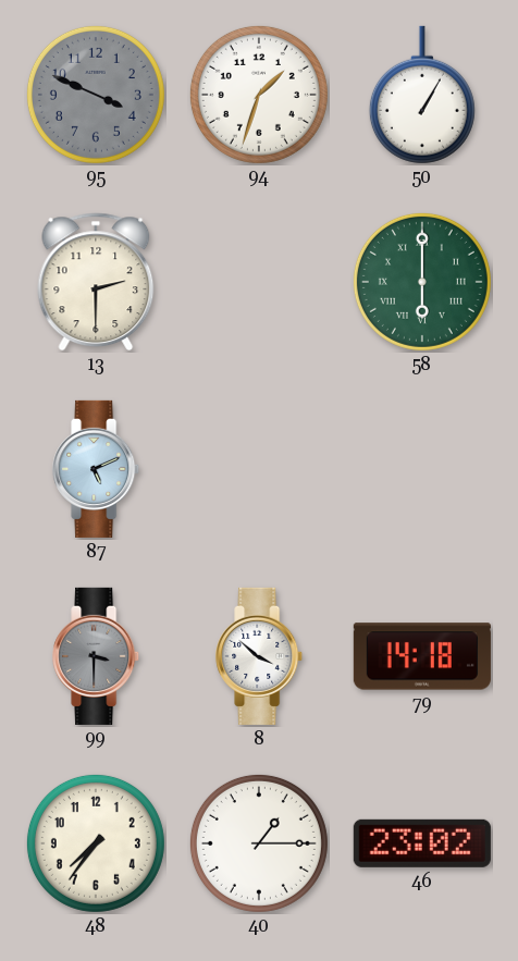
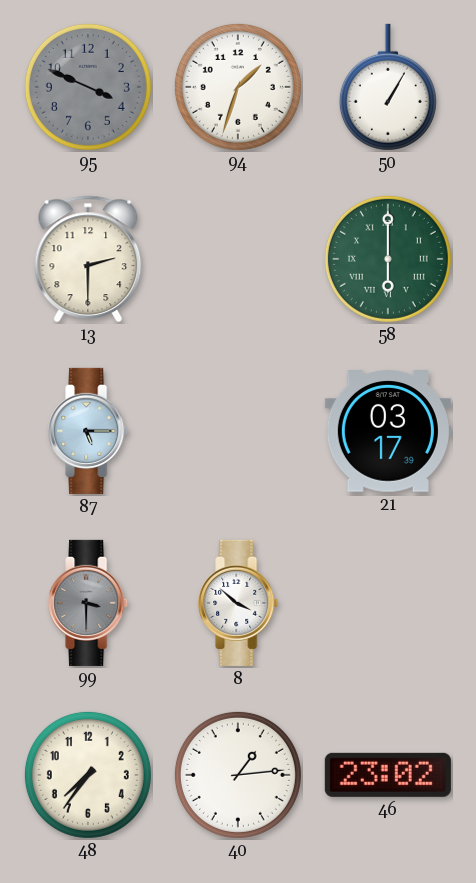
87: 5:11 -> 5:15 (89, 431)
21: none -> 03:17 (388, 431)
79: 14:18 -> none (422, 656)
40: 1:15 -> 1:14 (238, 775)
